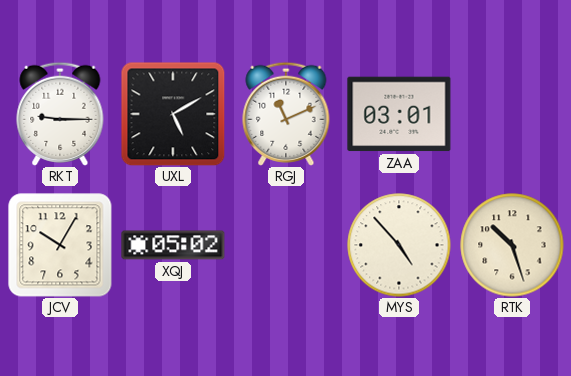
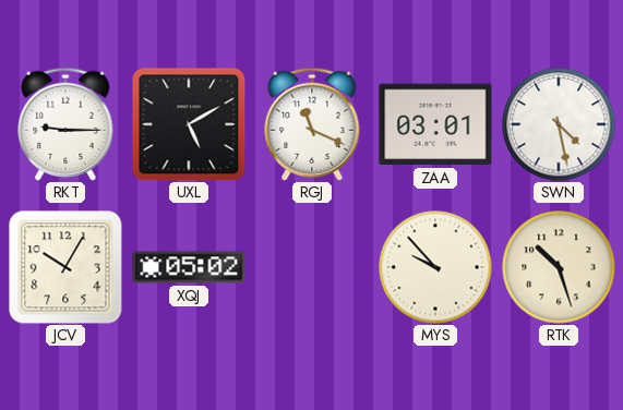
RGJ: 11:11 -> 11:19 (312, 124)
SWN: none -> 4:28 (559, 124)
MYS: 4:53 -> 9:53 (435, 267)
